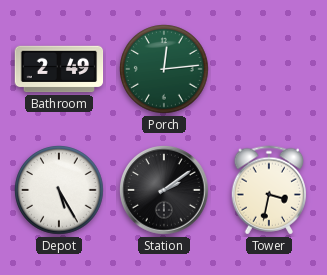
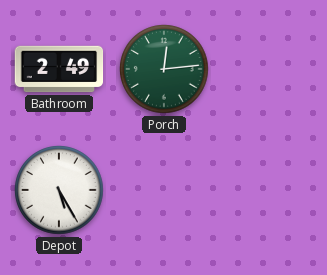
Station: 2:09 -> none (164, 190)
Tower: 3:32 -> none (269, 190)
